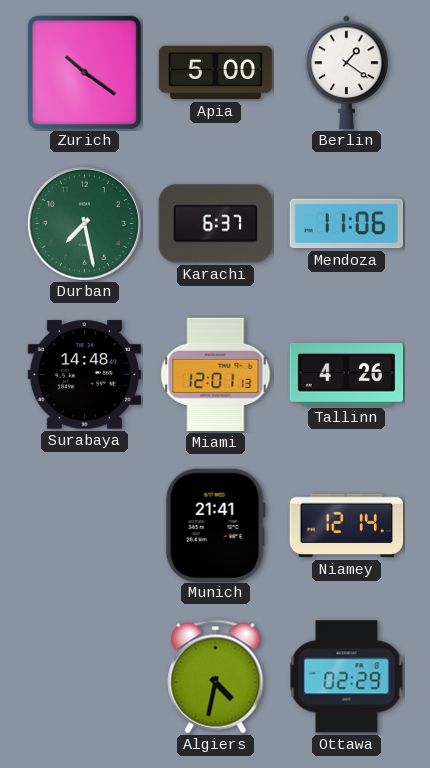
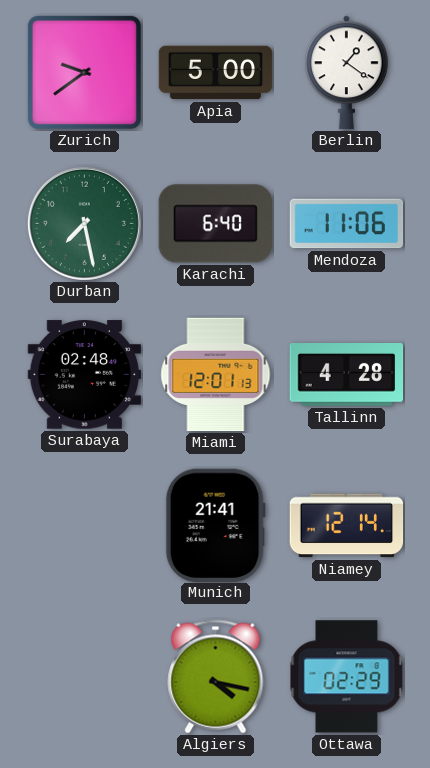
Zurich: 10:21 -> 9:39 (84, 72)
Karachi: 6:37 -> 6:40 (215, 224)
Surabaya: 14:48 -> 02:48 (84, 375)
Tallinn: 4:26 -> 4:28 (347, 375)
Algiers: 4:32 -> 4:17 (216, 677)
